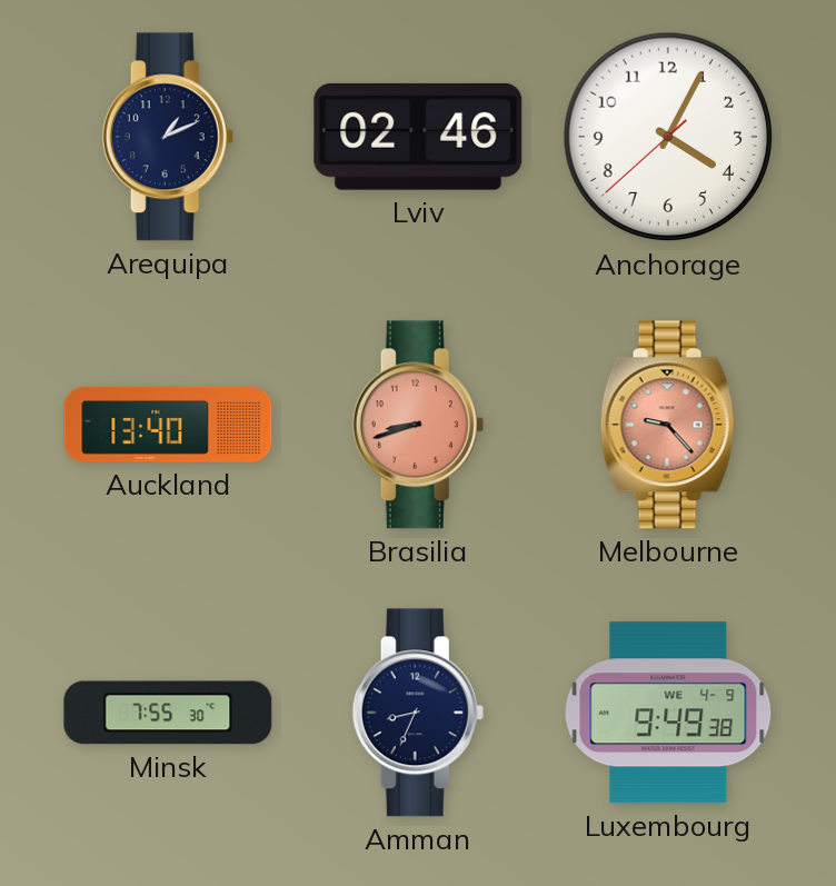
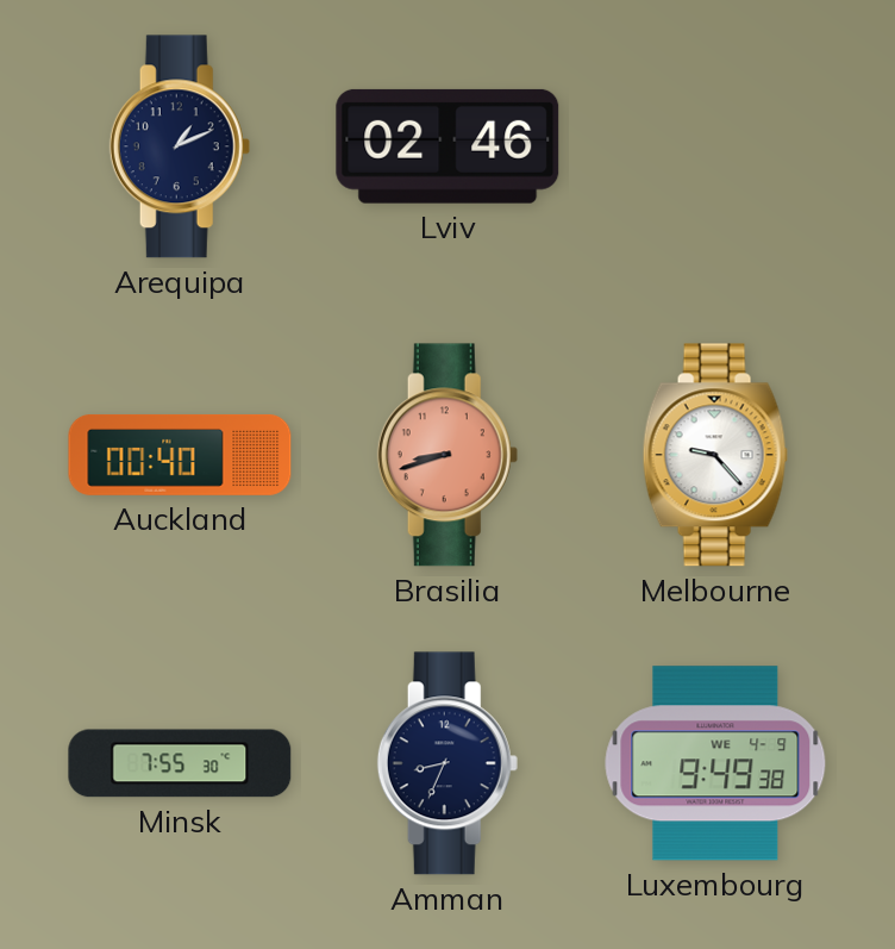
Anchorage: 4:04 -> none (668, 137)
Auckland: 13:40 -> 00:40 (180, 455)
Melbourne dial: salmon -> white (715, 455)
